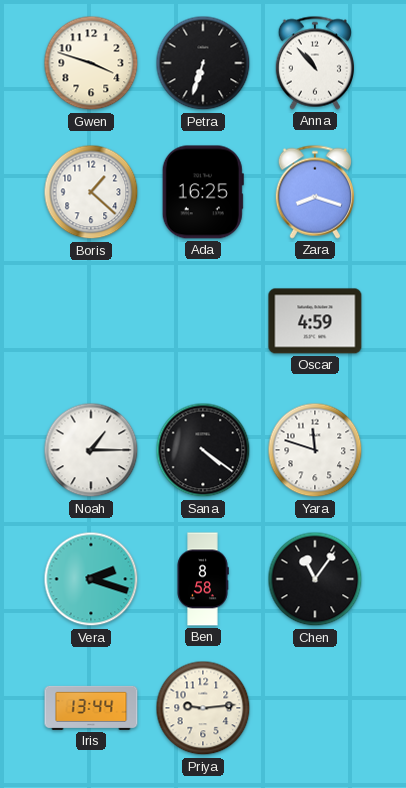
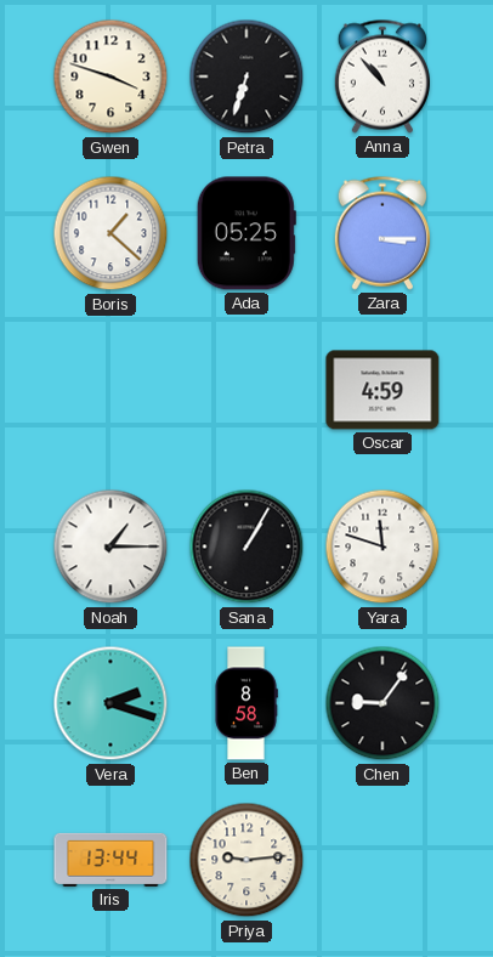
Ada: 16:25 -> 05:25 (246, 233)
Zara: 8:18 -> 3:15 (381, 233)
Sana: 4:21 -> 1:05 (246, 547)
Chen: 11:06 -> 9:06 (382, 703)
